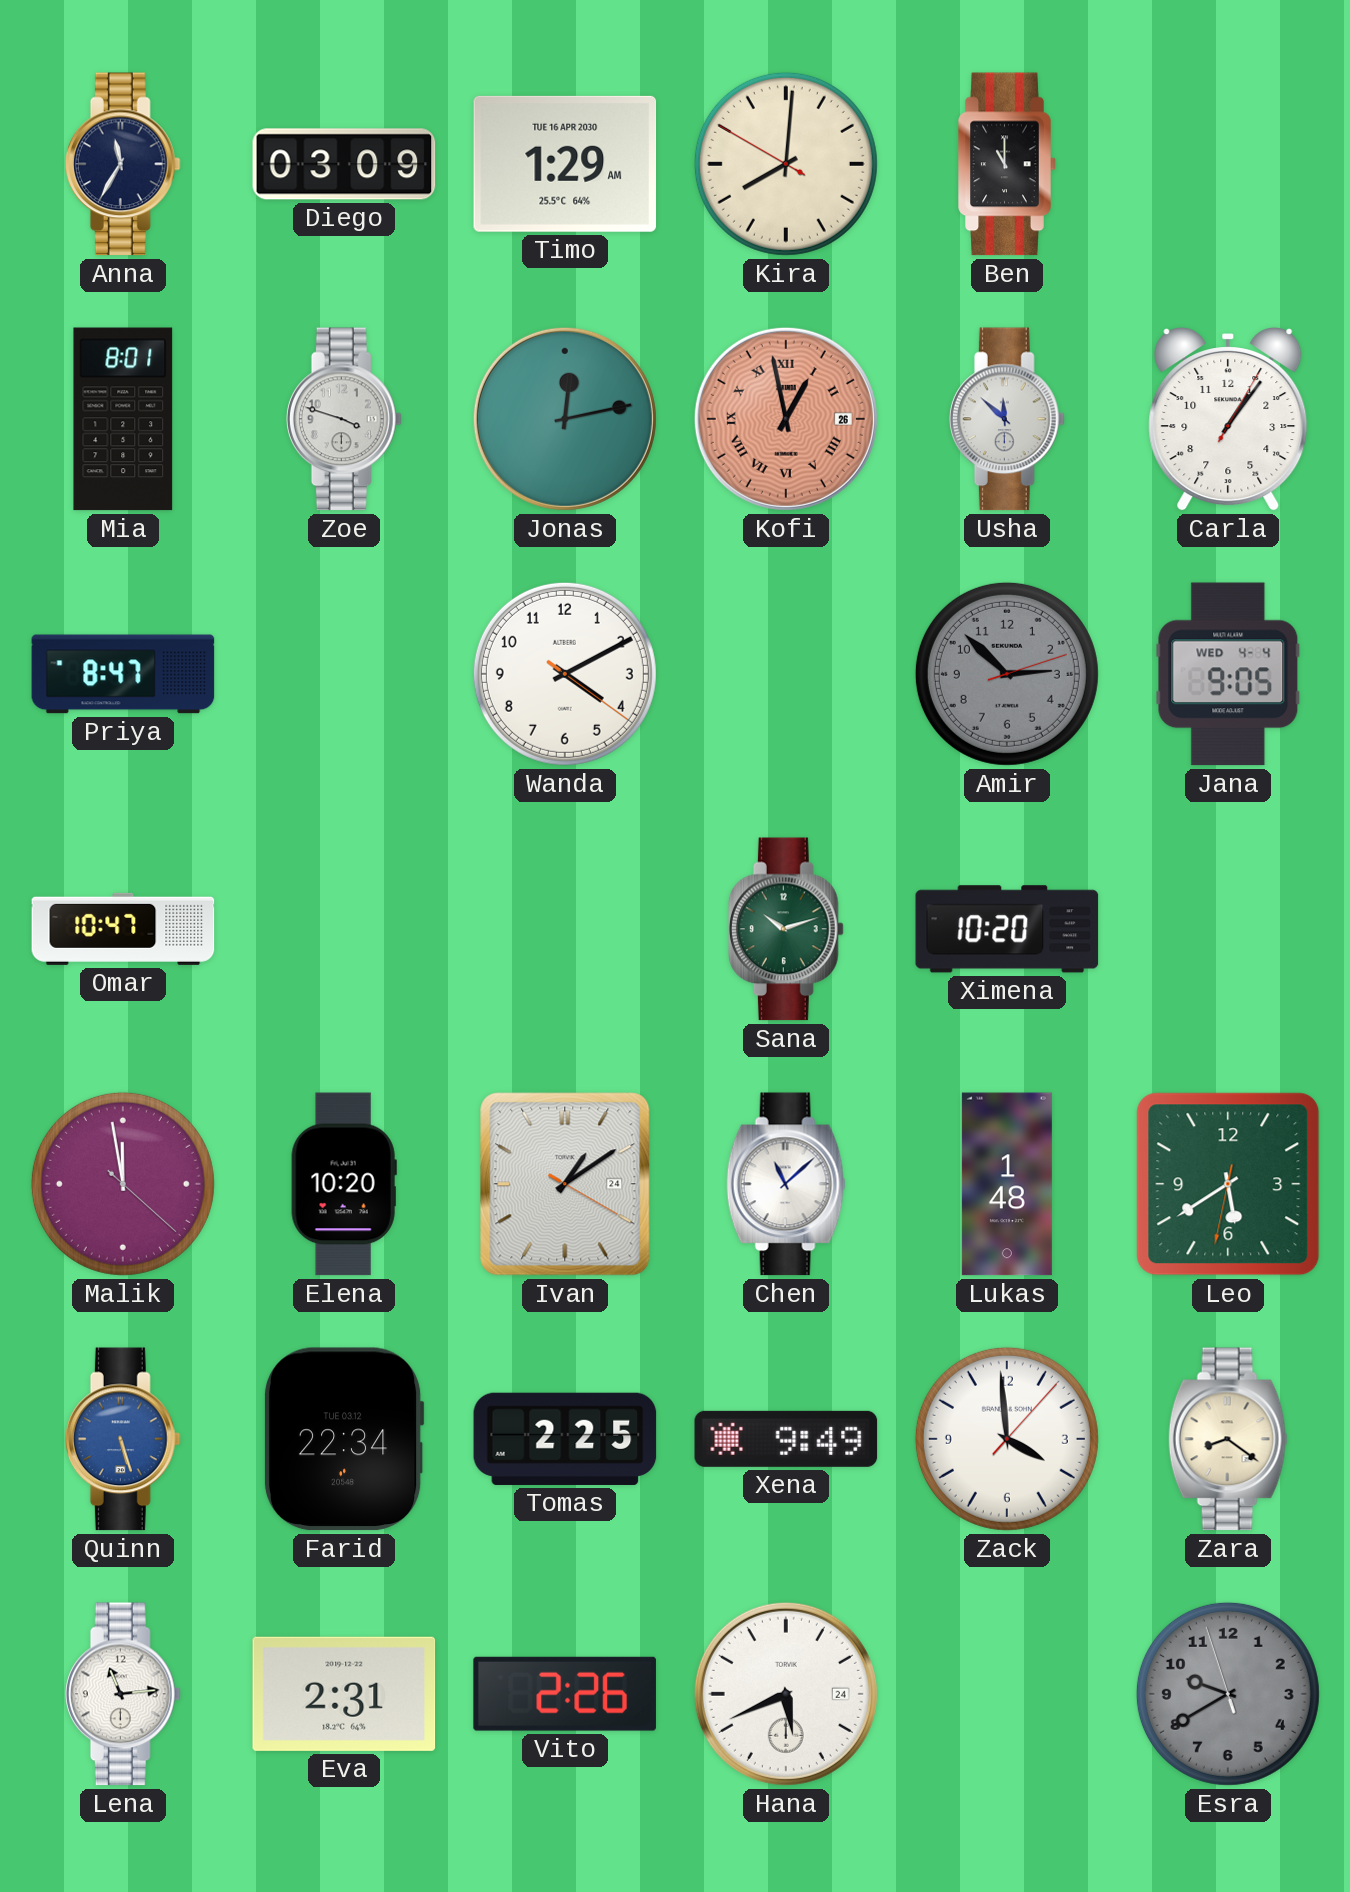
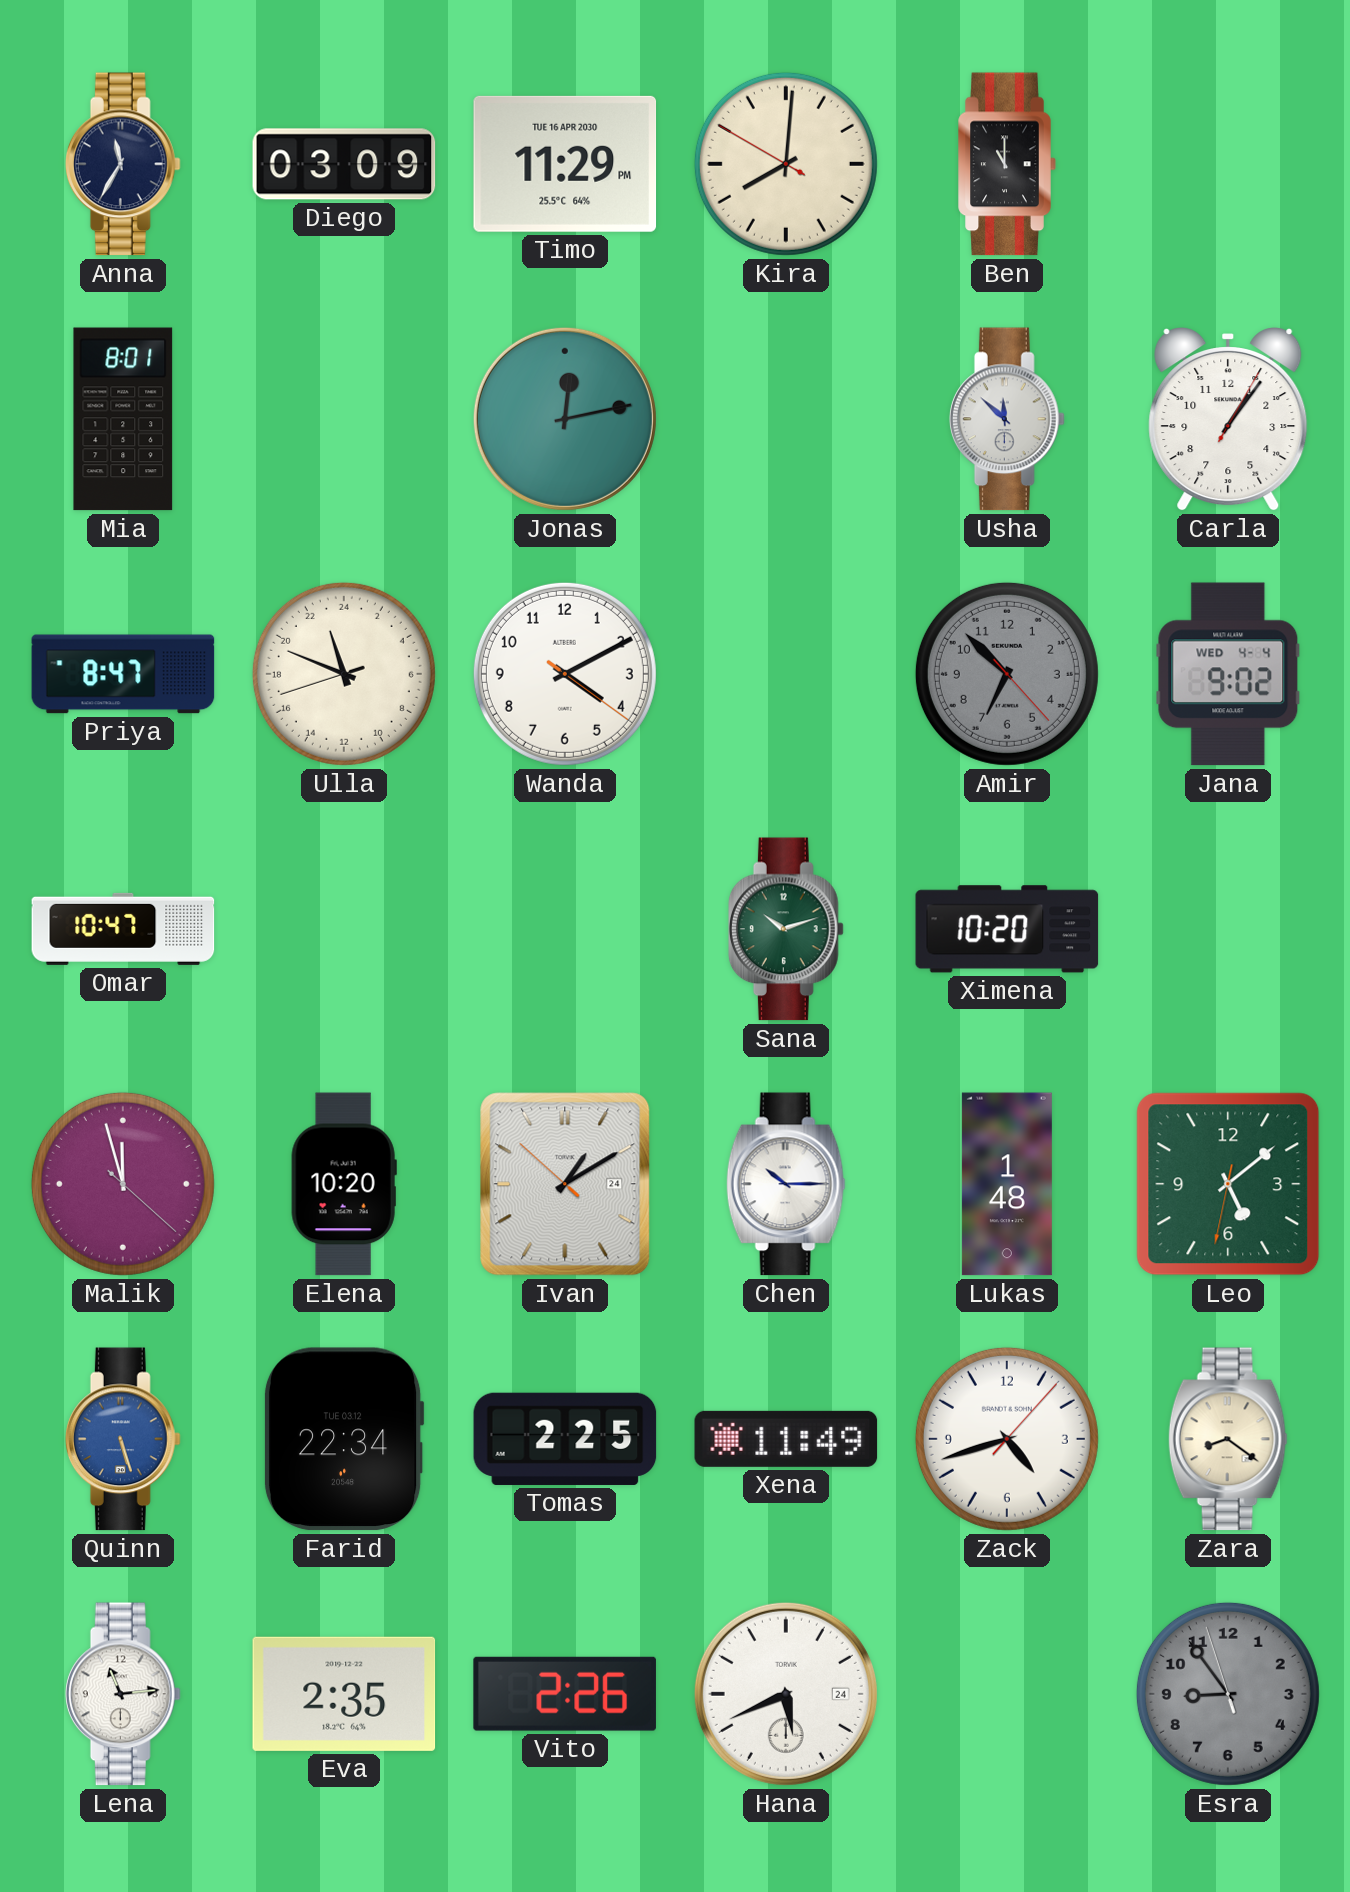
Timo: 1:29 -> 11:29 (565, 164)
Zoe: 3:48 -> none (344, 419)
Kofi: 12:58 -> none (786, 419)
Ulla: none -> 22:48 (344, 674)
Amir: 2:52 -> 6:52 (1007, 674)
Jana: 9:05 -> 9:02 (1228, 674)
Malik: 11:58 -> 11:57 (123, 1184)
Ivan: 1:09:20 -> 1:09:52 (565, 1184)
Chen: 11:08 -> 10:15 (786, 1184)
Leo: 5:39 -> 5:08 (1228, 1184)
Xena: 9:49 -> 11:49 (786, 1439)
Zack: 3:59 -> 4:42 (1007, 1439)
Eva: 2:31 -> 2:35 (344, 1694)
Esra: 9:39 -> 8:53 (1228, 1694)
